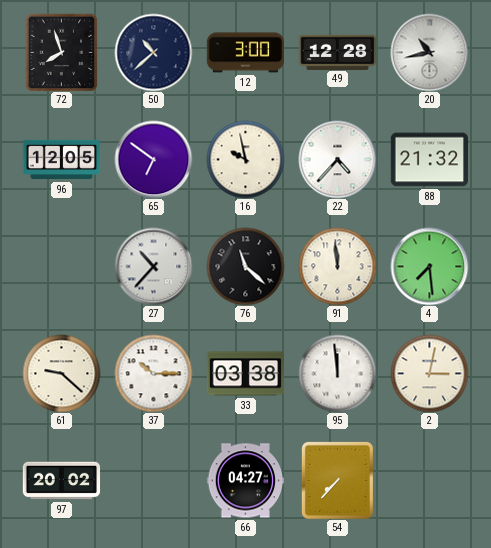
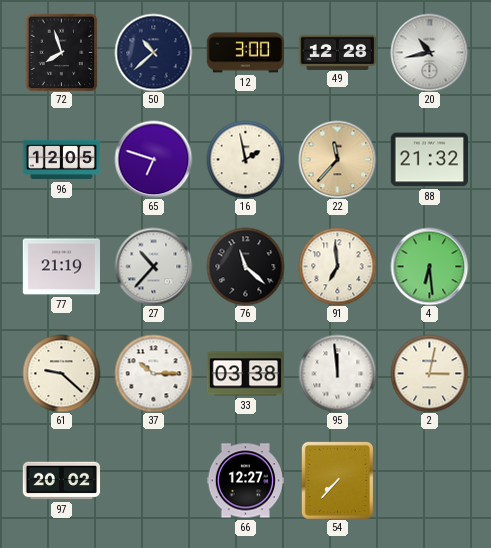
65: 6:51 -> 6:48 (153, 159)
16: 9:58 -> 1:58 (245, 159)
22: 4:37 -> 11:37 (337, 159)
22 dial: white -> champagne (337, 159)
77: none -> 21:19 (61, 267)
91: 11:59 -> 6:59 (337, 266)
4: 7:29 -> 6:29 (429, 266)
66: 04:27 -> 12:27 (245, 481)
